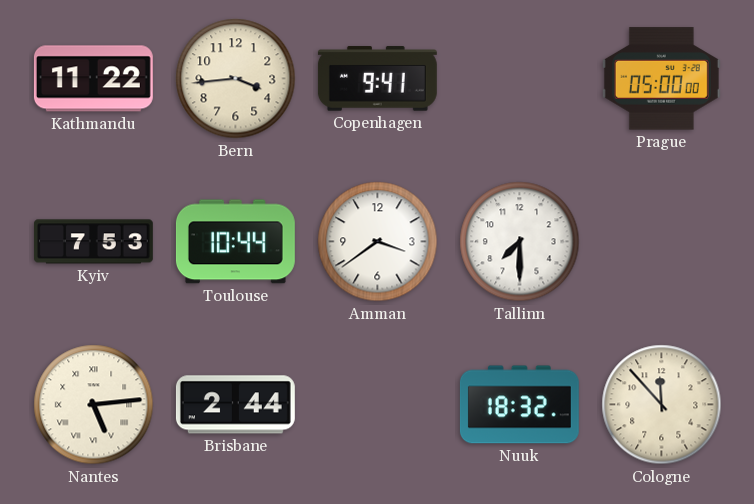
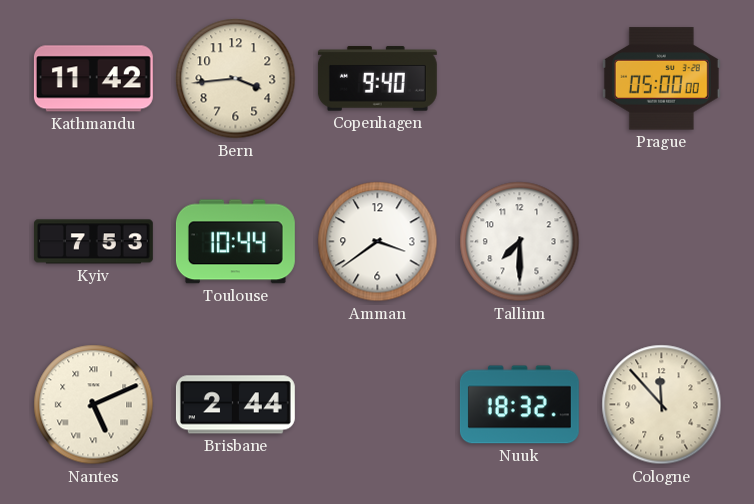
Kathmandu: 11:22 -> 11:42 (93, 79)
Copenhagen: 9:41 -> 9:40 (377, 79)
Nantes: 5:14 -> 5:11 (94, 405)
